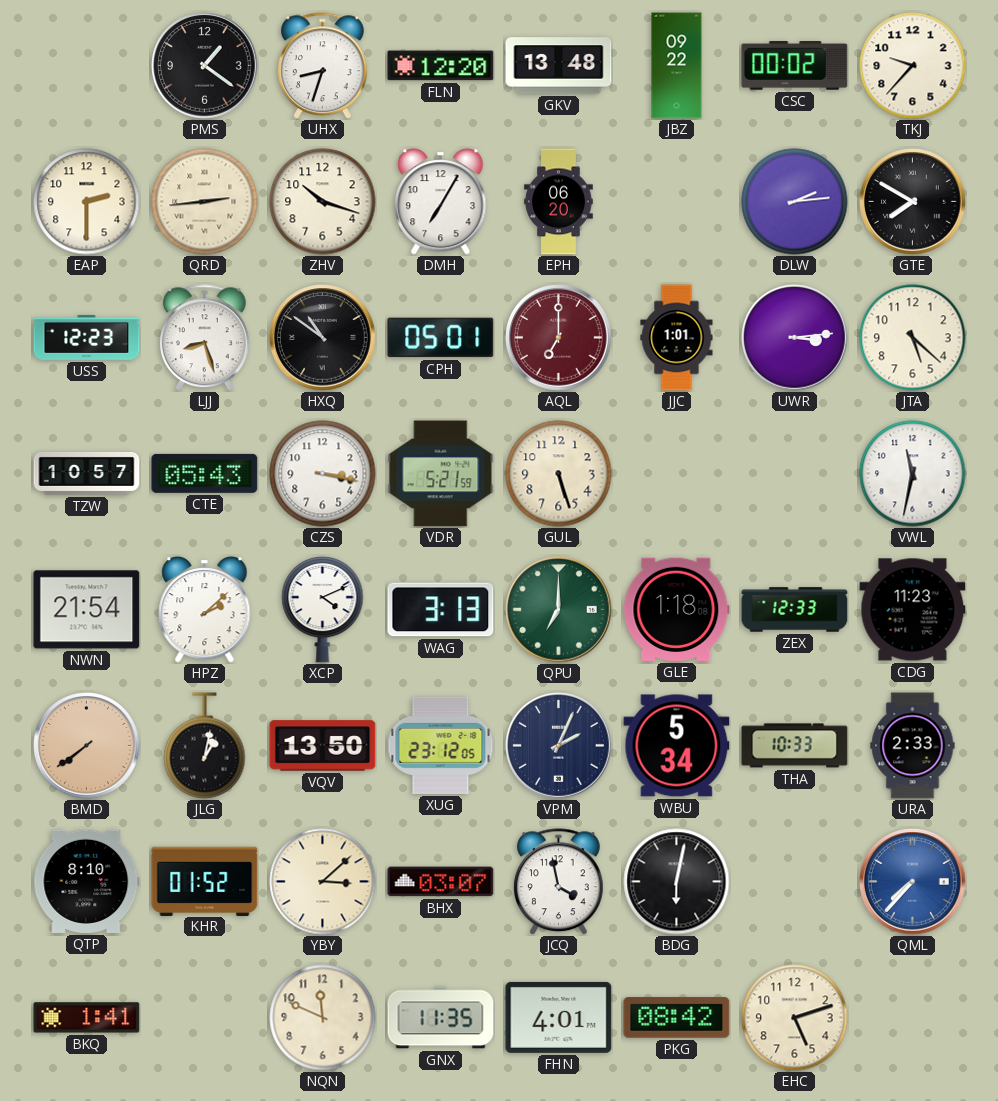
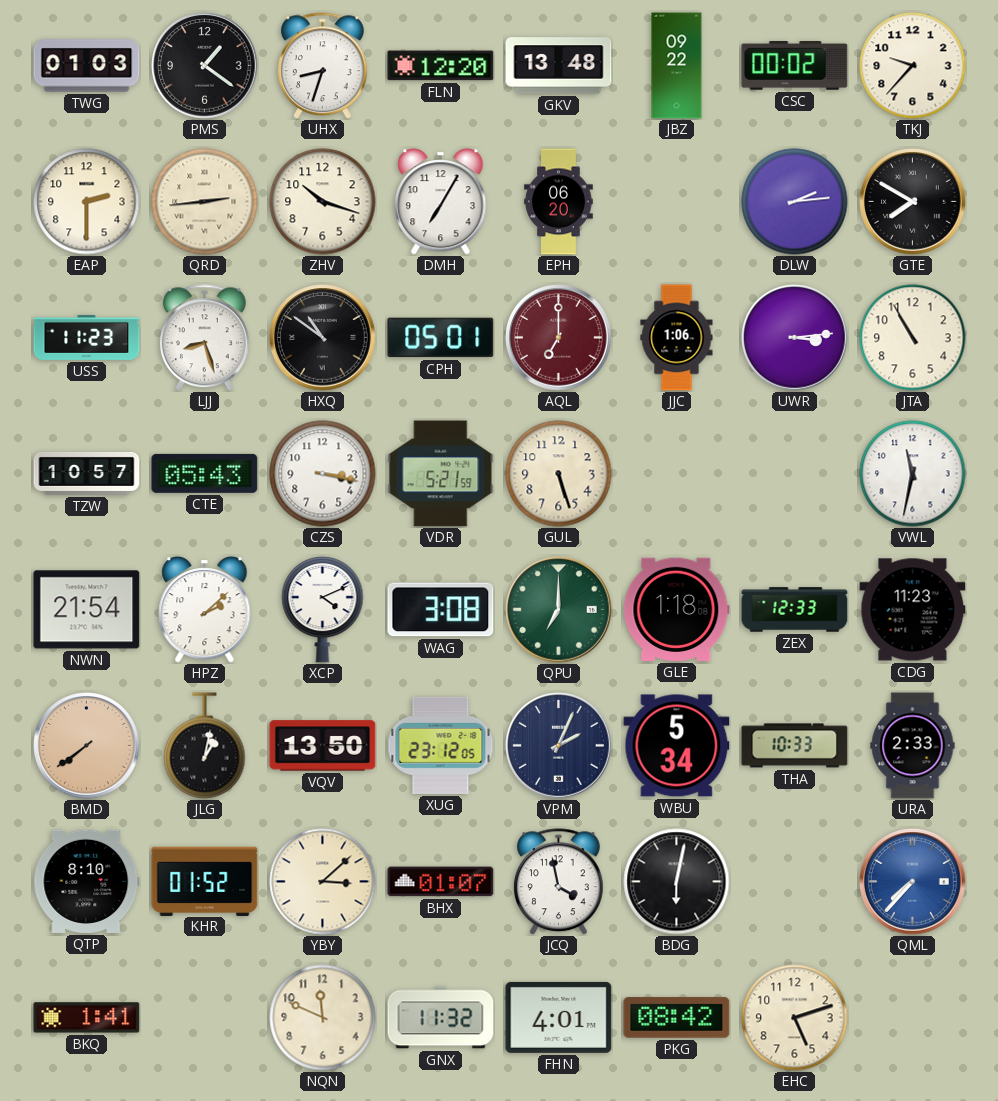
TWG: none -> 01:03 (87, 66)
USS: 12:23 -> 11:23 (87, 337)
JJC: 1:01 -> 1:06 (677, 338)
JTA: 5:22 -> 10:55 (913, 338)
WAG: 3:13 -> 3:08 (441, 610)
BHX: 03:07 -> 01:07 (441, 882)
GNX: 11:35 -> 11:32 (441, 1018)
